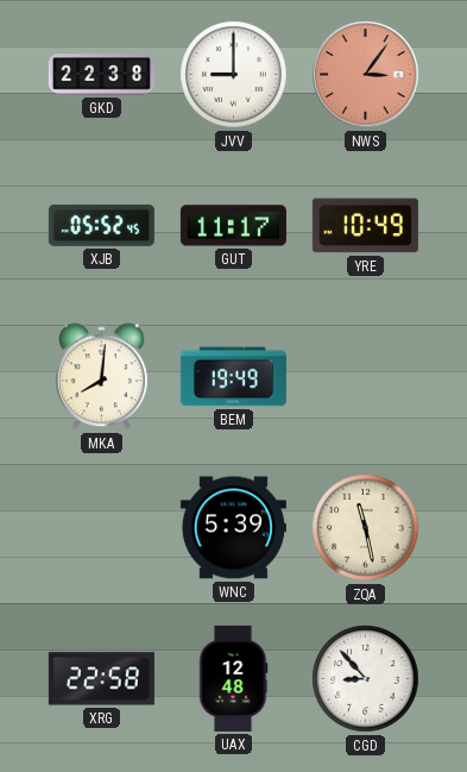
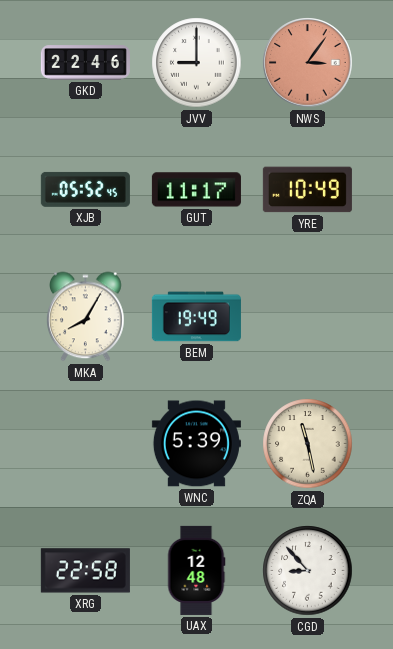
GKD: 22:38 -> 22:46 (85, 63)
MKA: 8:01 -> 8:05 (86, 317)
